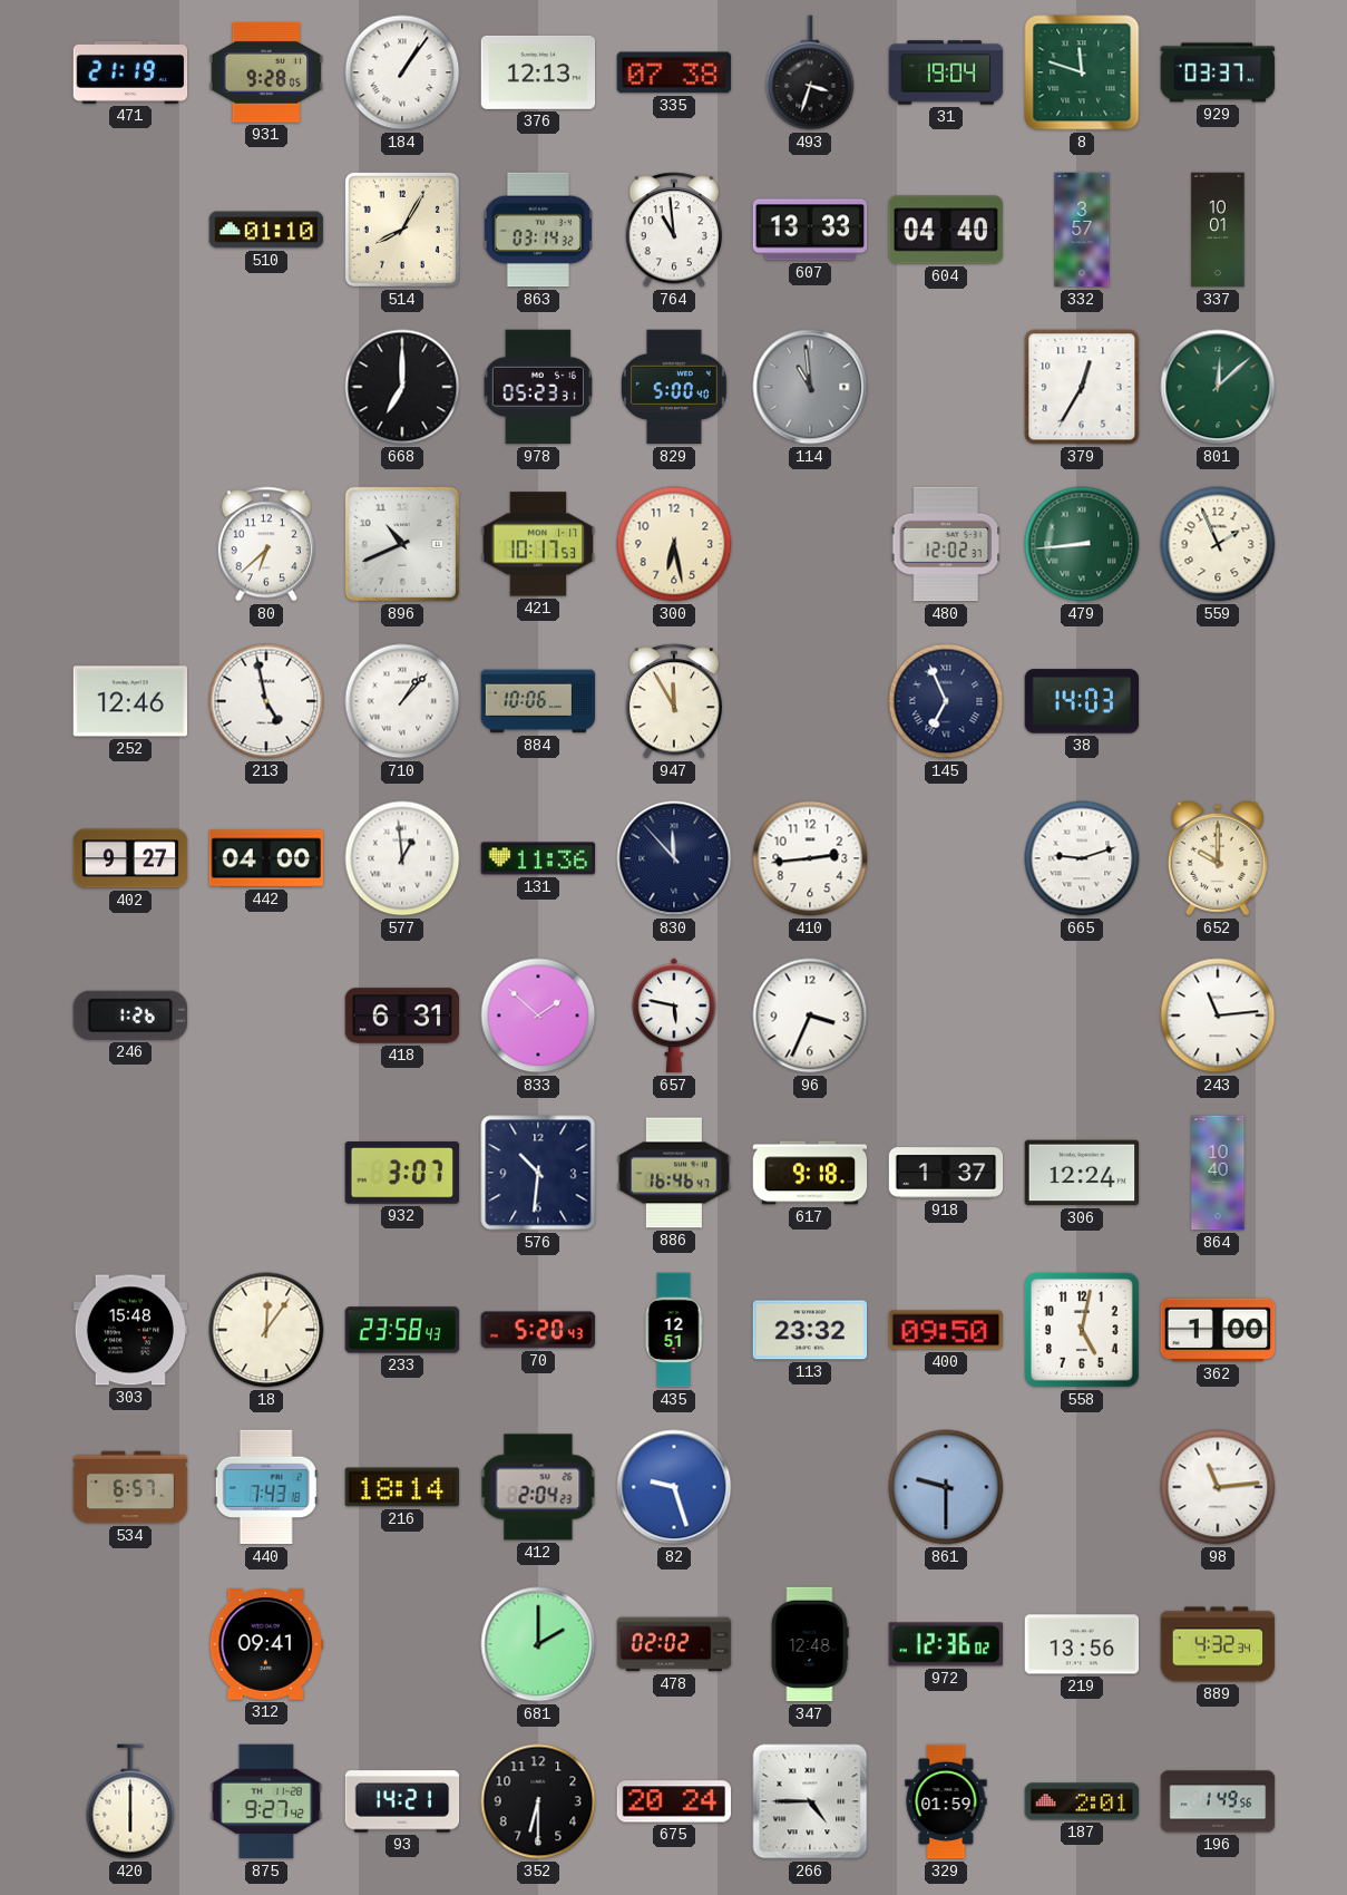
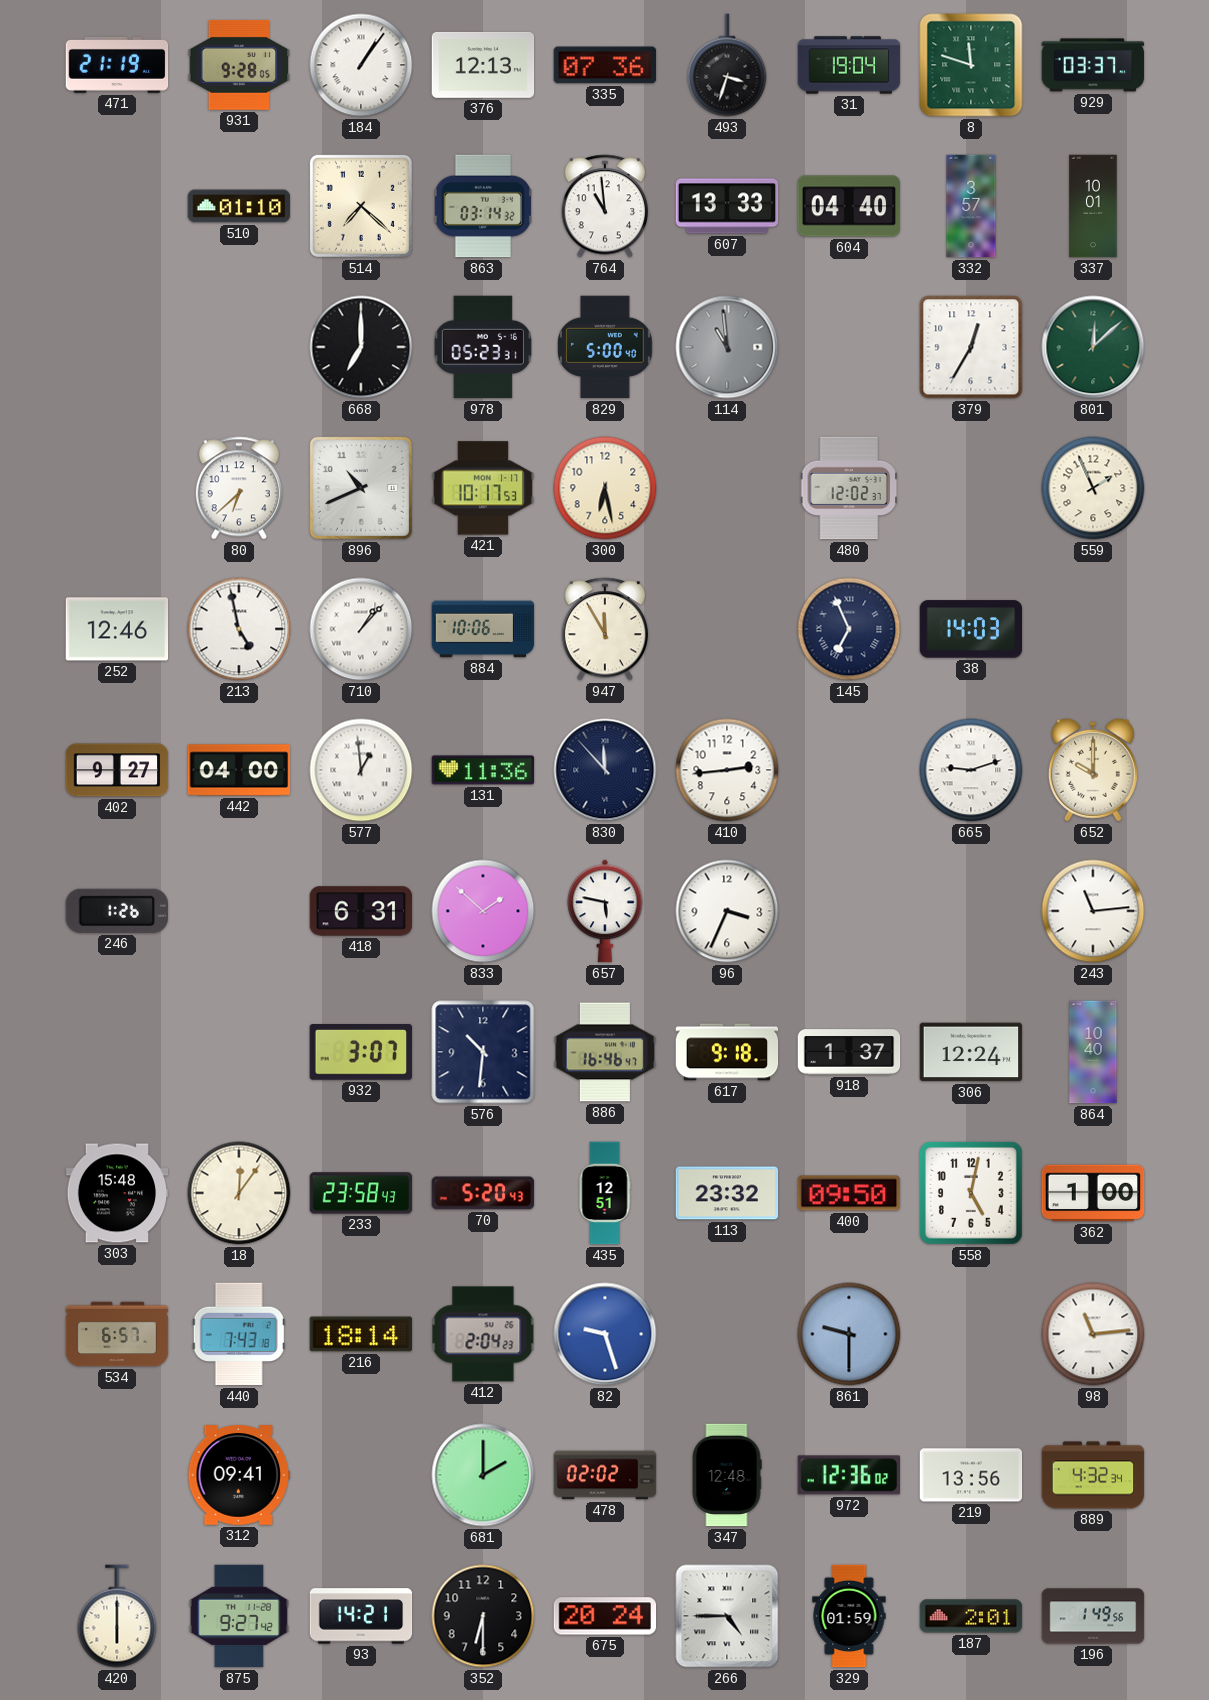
335: 07:38 -> 07:36 (605, 65)
514: 8:05 -> 7:22 (361, 206)
479: 8:44 -> none (1082, 544)
